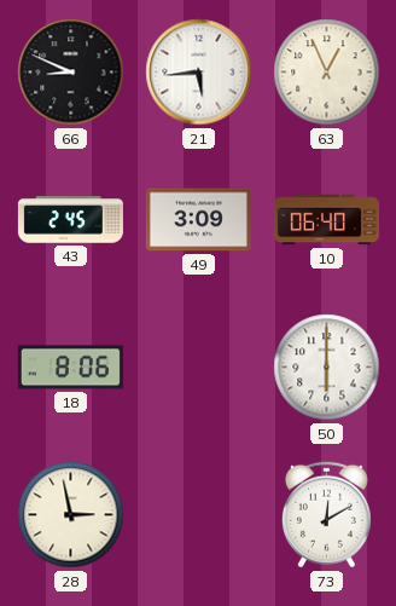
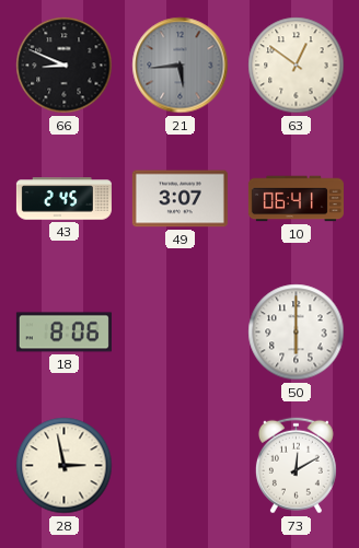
21 dial: white -> grey (181, 66)
63: 12:56 -> 12:51 (297, 66)
49: 3:09 -> 3:07 (179, 199)
10: 06:40 -> 06:41 (296, 199)
